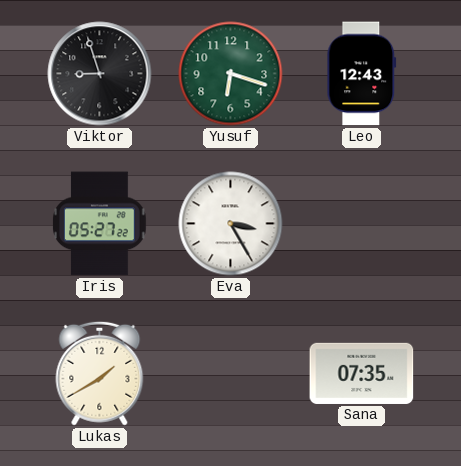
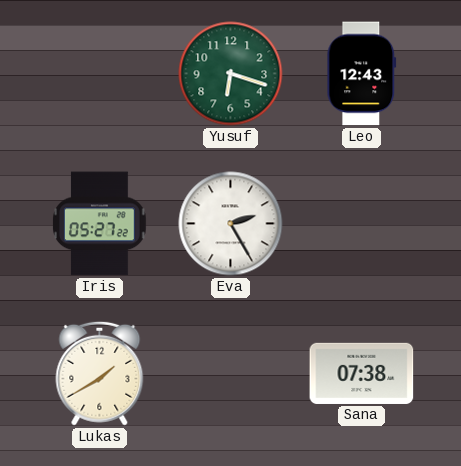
Viktor: 8:57 -> none (100, 74)
Eva: 3:25 -> 2:25 (231, 224)
Sana: 07:35 -> 07:38 (362, 373)
